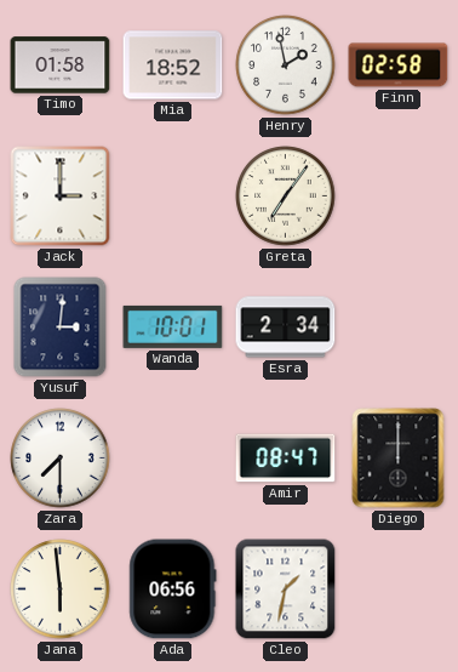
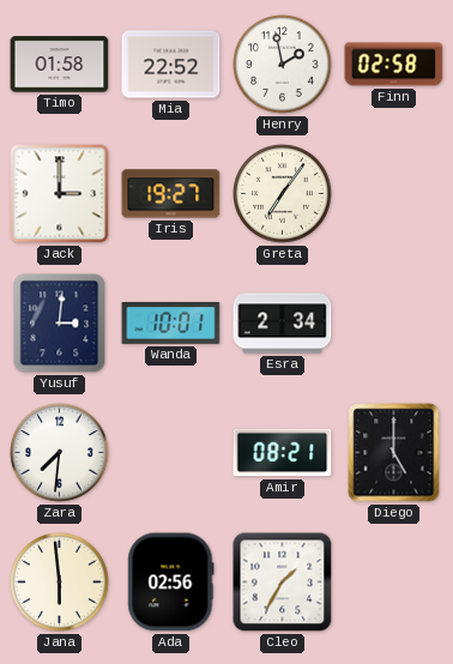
Mia: 18:52 -> 22:52 (171, 65)
Iris: none -> 19:27 (171, 194)
Zara: 7:30 -> 7:31 (60, 453)
Amir: 08:47 -> 08:21 (283, 453)
Diego: 12:00 -> 5:00 (394, 453)
Ada: 06:56 -> 02:56 (171, 582)
Cleo: 1:32 -> 1:35 (283, 582)
